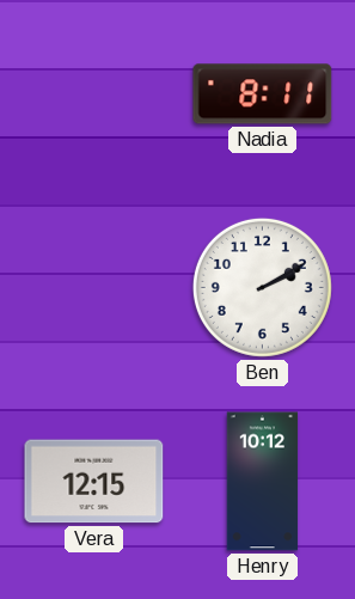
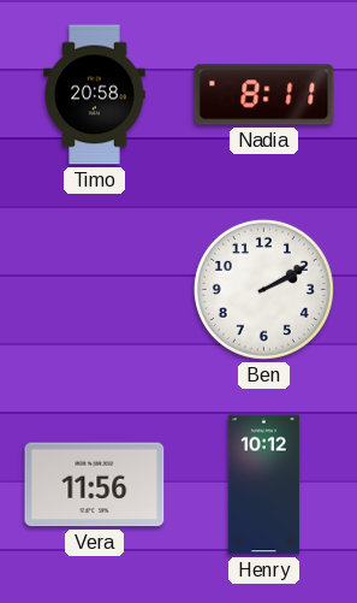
Timo: none -> 20:58 (95, 95)
Vera: 12:15 -> 11:56 (95, 485)
